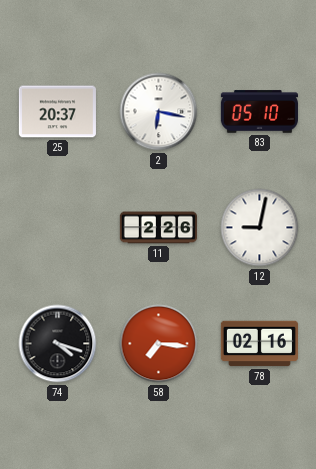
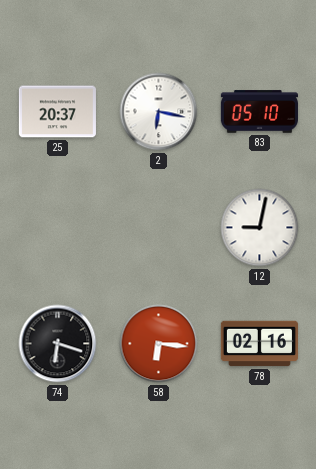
11: 2:26 -> none (158, 228)
74: 4:18 -> 6:18 (58, 344)
58: 7:16 -> 6:16 (159, 344)
